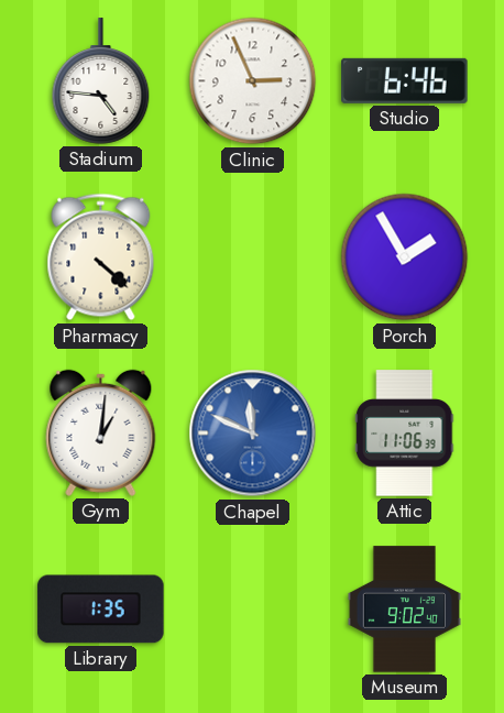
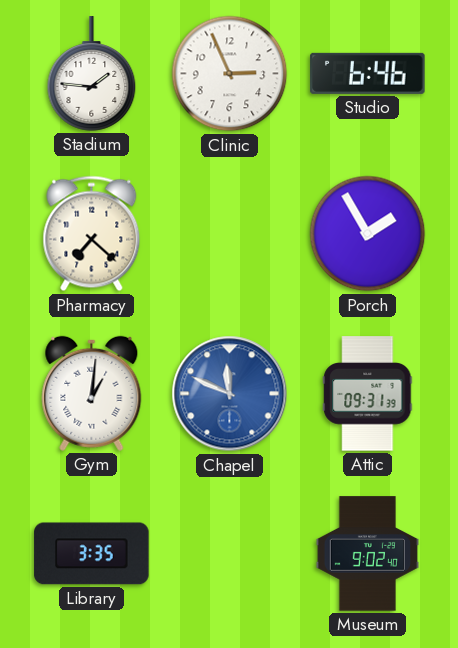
Stadium: 4:46 -> 1:46 (92, 74)
Pharmacy: 4:22 -> 7:22 (92, 234)
Attic: 11:06 -> 09:31 (368, 394)
Library: 1:35 -> 3:35 (92, 554)
